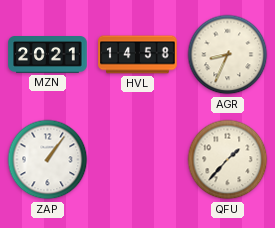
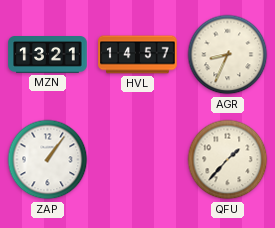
MZN: 20:21 -> 13:21 (48, 55)
HVL: 14:58 -> 14:57 (138, 55)
